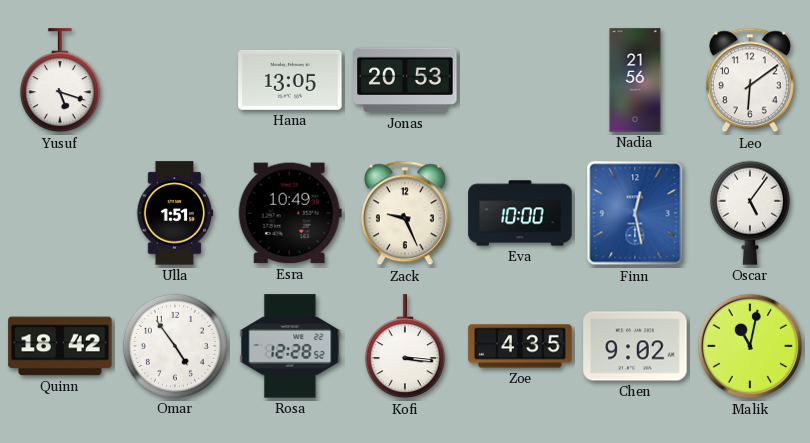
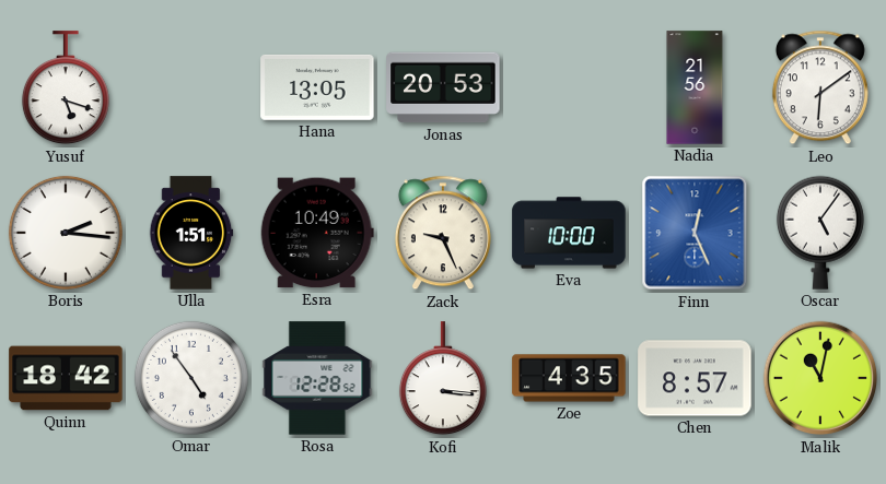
Boris: none -> 2:16 (66, 233)
Finn: 12:28 -> 12:26 (695, 233)
Chen: 9:02 -> 8:57 (695, 378)
